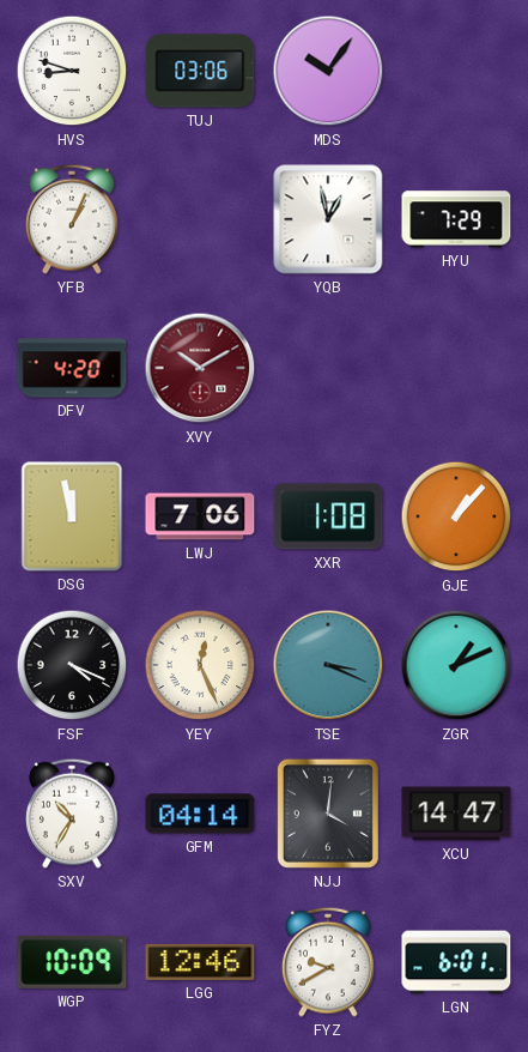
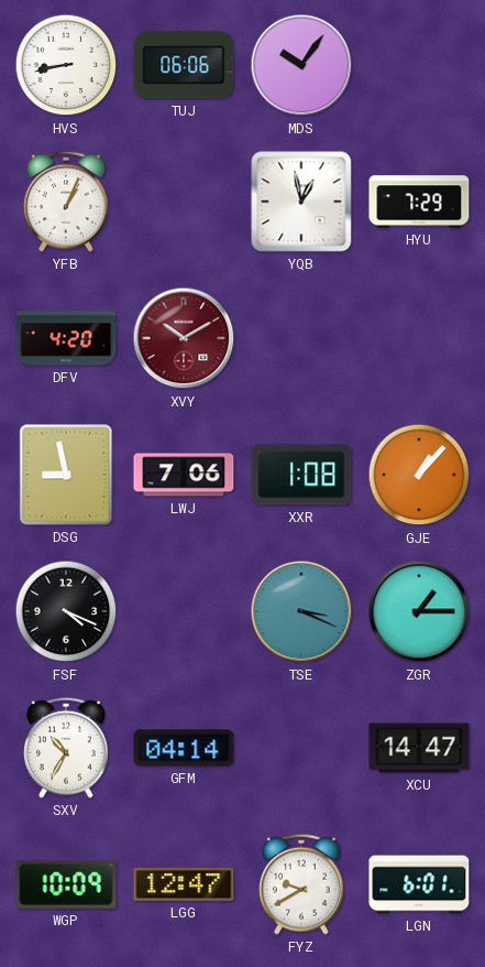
HVS: 8:48 -> 8:43 (66, 65)
TUJ: 03:06 -> 06:06 (184, 65)
DSG: 11:58 -> 8:58 (66, 475)
YEY: 12:26 -> none (200, 665)
ZGR: 1:11 -> 1:15 (419, 611)
NJJ: 4:01 -> none (328, 814)
LGG: 12:46 -> 12:47 (184, 884)
